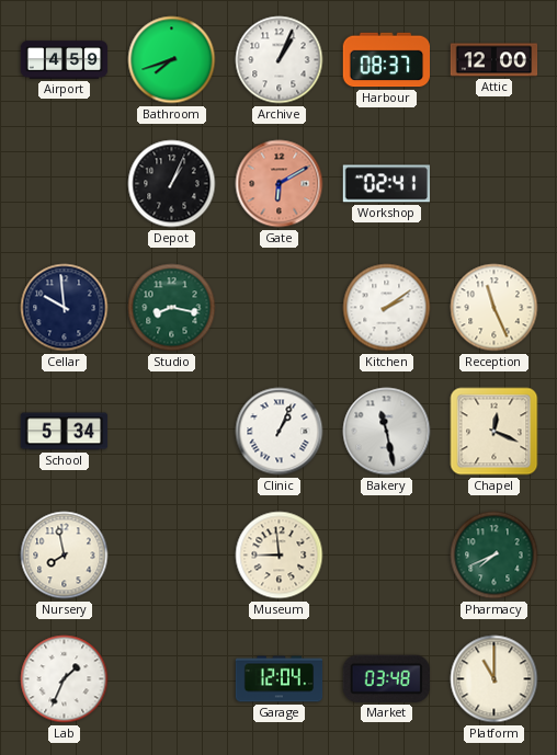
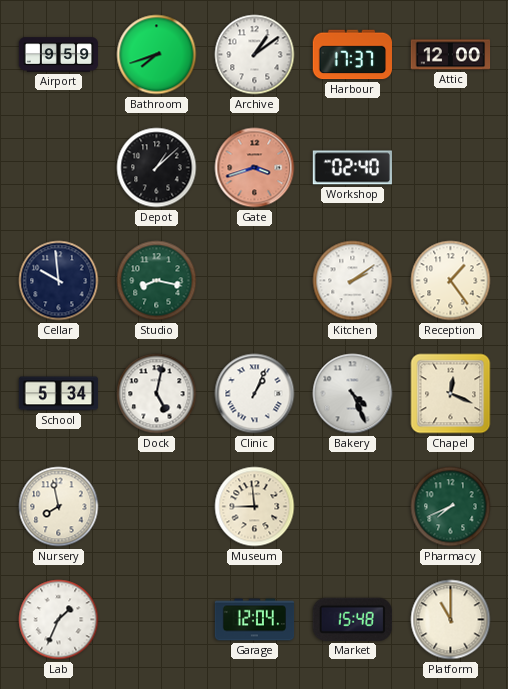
Airport: 4:59 -> 9:59 (59, 55)
Archive: 1:04 -> 1:09 (255, 55)
Harbour: 08:37 -> 17:37 (352, 55)
Depot: 1:04 -> 1:08 (157, 168)
Gate: 6:10 -> 3:42 (255, 168)
Workshop: 02:41 -> 02:40 (352, 168)
Reception: 11:26 -> 1:24 (451, 281)
Dock: none -> 5:02 (157, 394)
Bakery: 11:28 -> 4:26 (353, 394)
Market: 03:48 -> 15:48 (352, 619)
